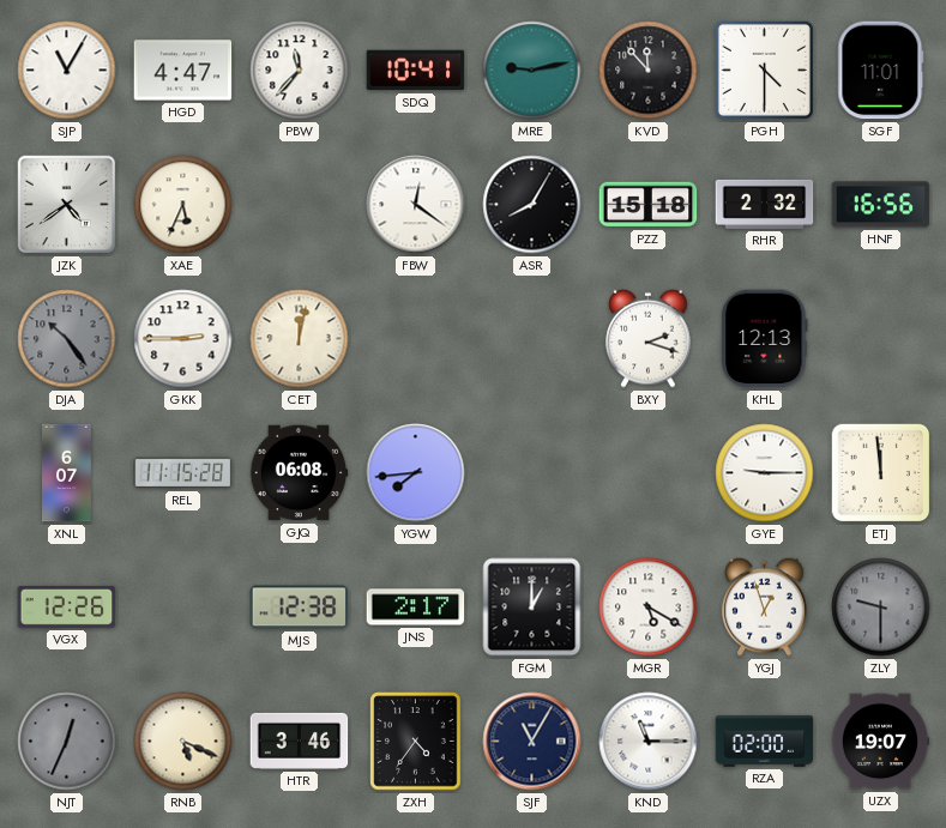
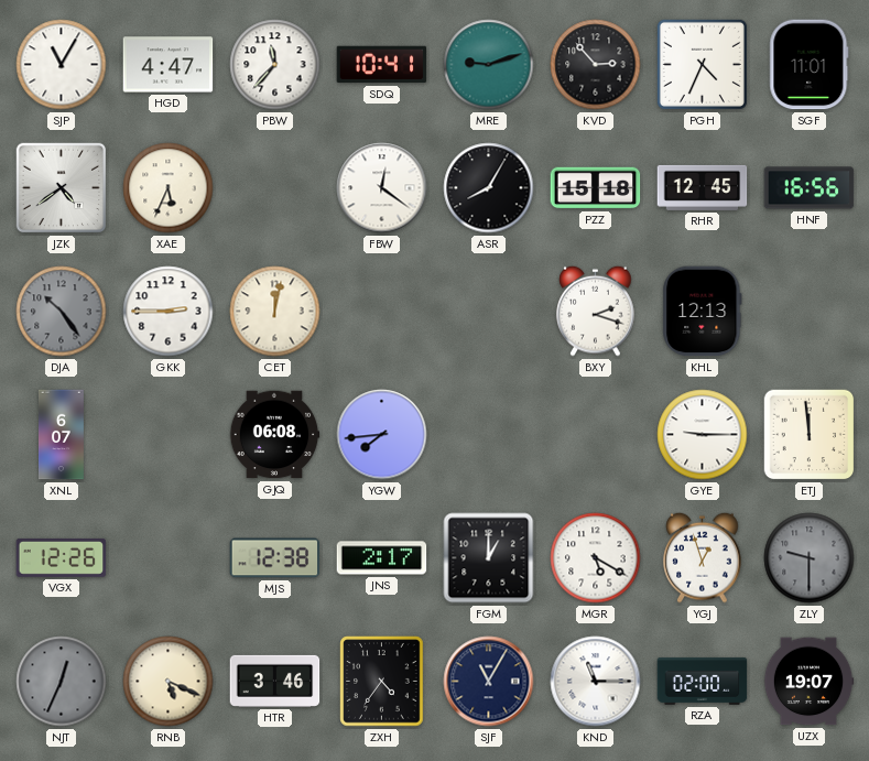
MRE: 9:13 -> 9:12 (489, 65)
KVD: 11:53 -> 2:53 (596, 65)
PGH: 4:30 -> 4:34 (702, 64)
RHR: 2:32 -> 12:45 (703, 187)
REL: 11:15 -> none (183, 473)
